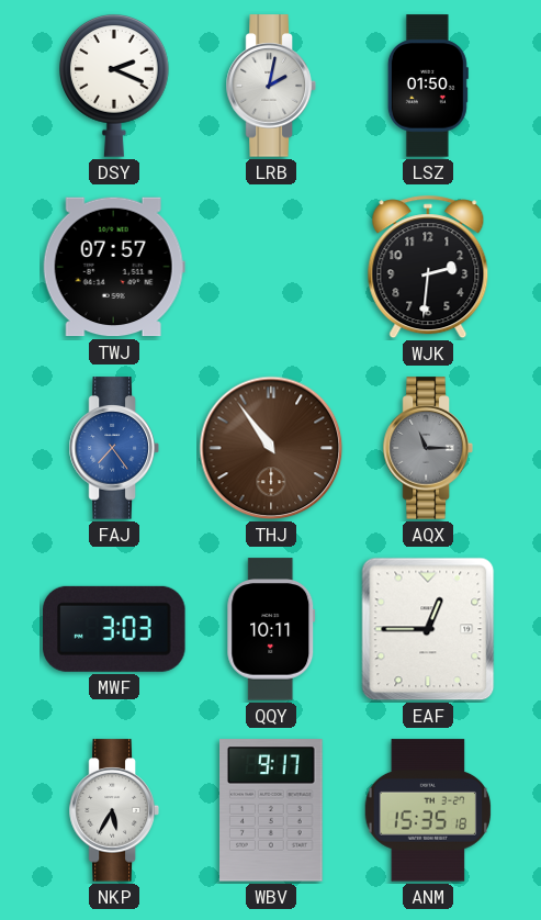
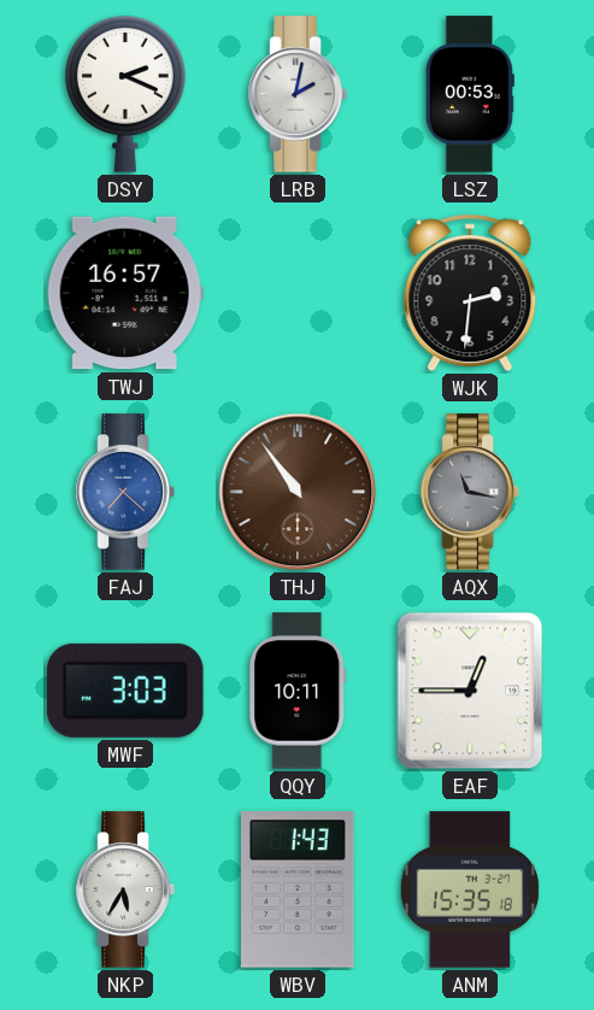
LSZ: 01:50 -> 00:53 (470, 94)
TWJ: 07:57 -> 16:57 (125, 293)
FAJ: 7:24 -> 7:22 (125, 492)
AQX: 11:15 -> 11:17 (470, 492)
WBV: 9:17 -> 1:43 (299, 889)
